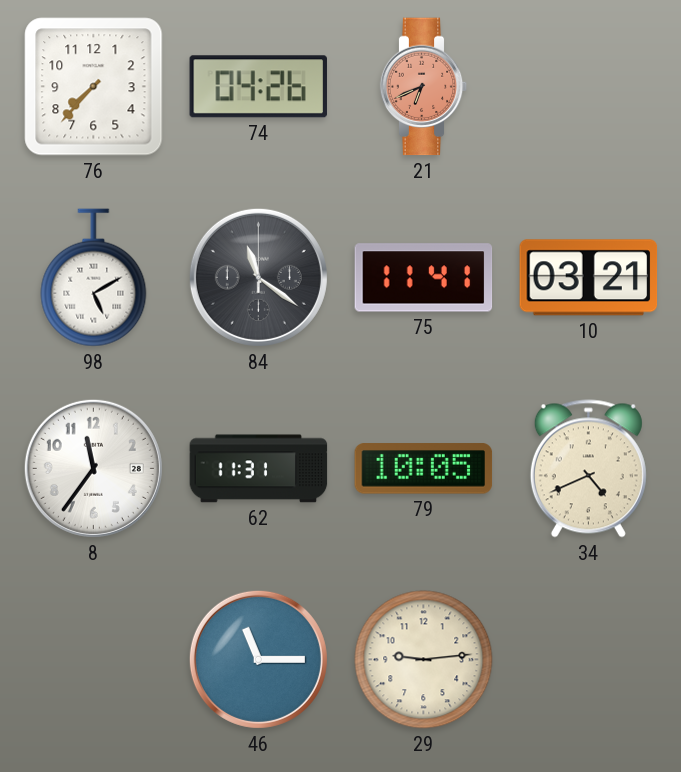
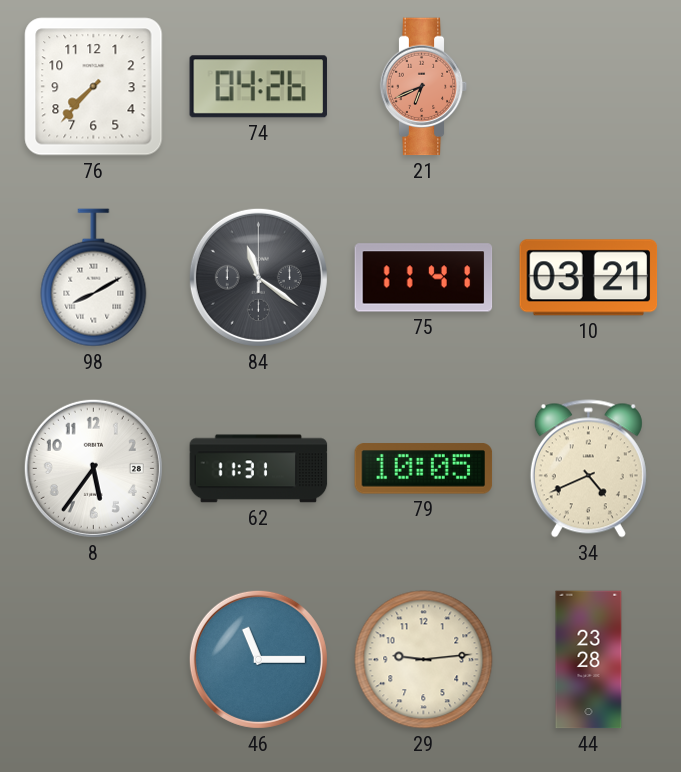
98: 5:10 -> 8:10 (94, 278)
8: 11:36 -> 5:36 (93, 468)
44: none -> 23:28 (589, 660)
